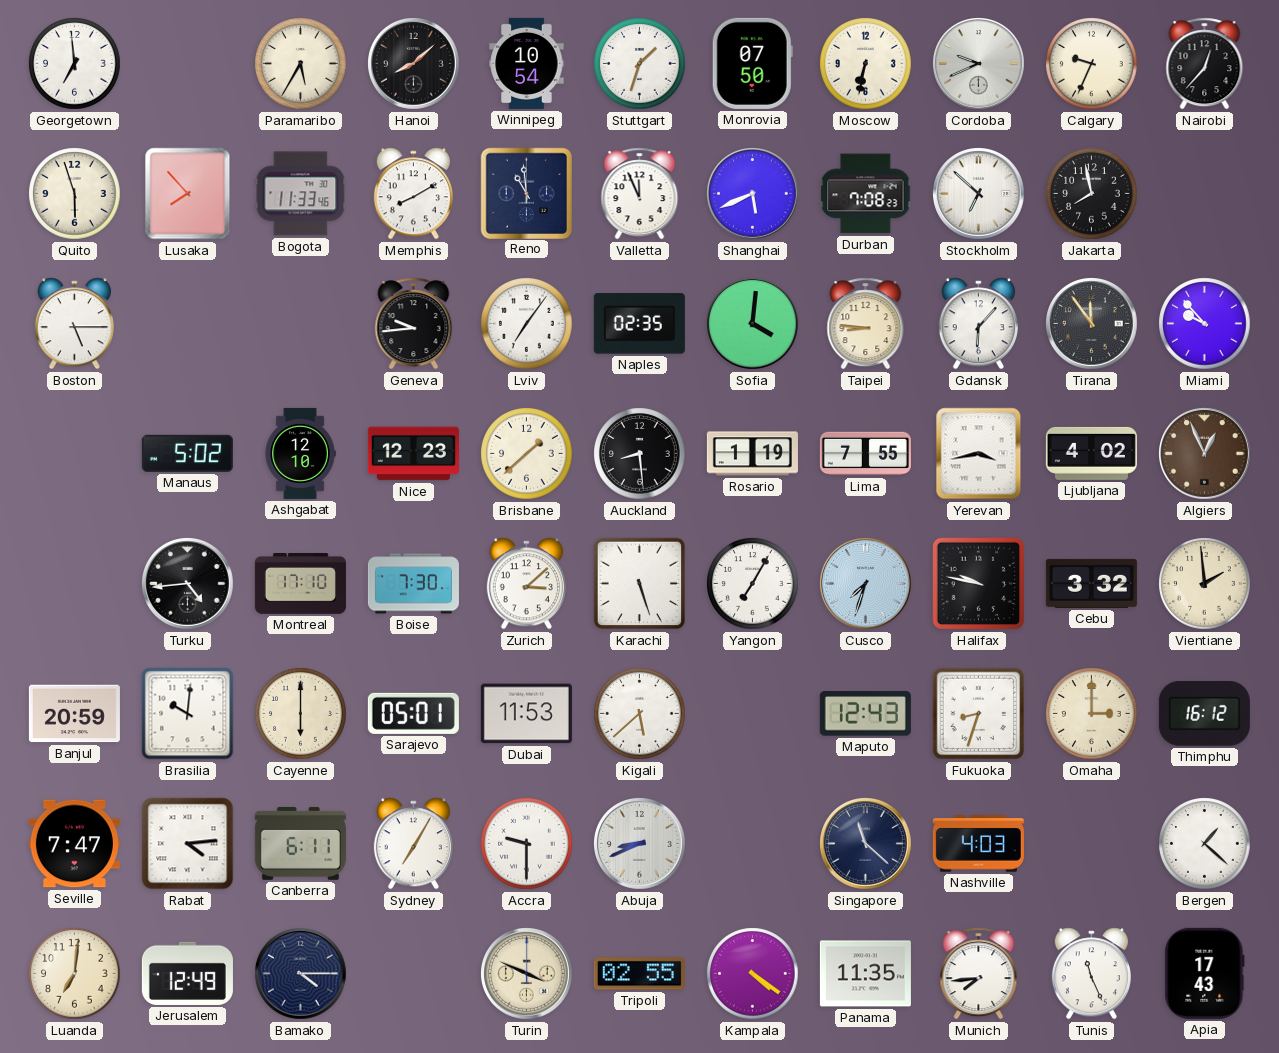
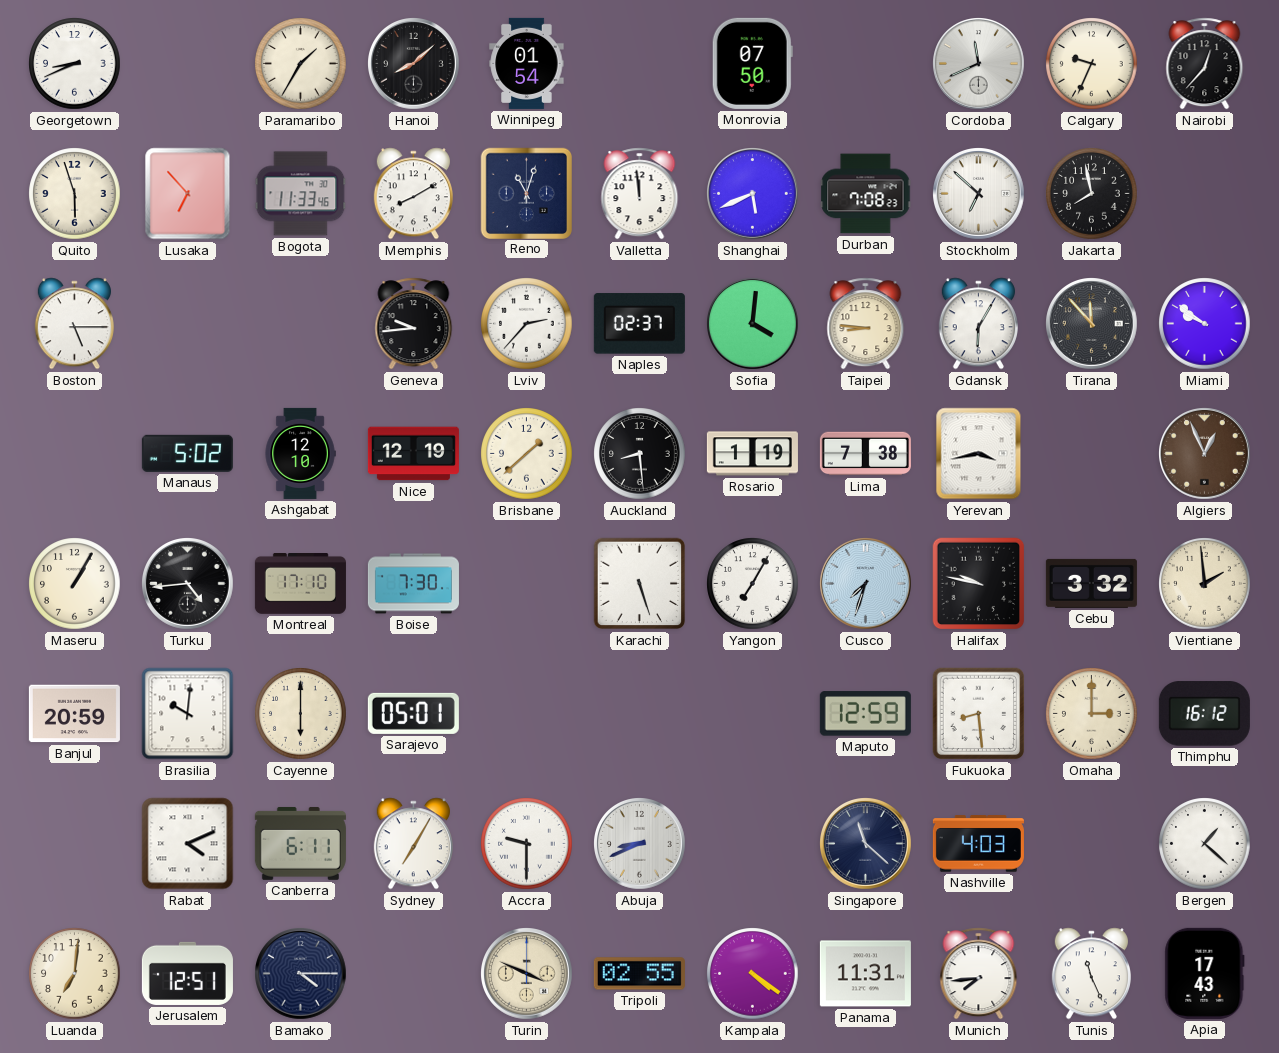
Georgetown: 6:59 -> 8:41 (75, 64)
Paramaribo: 5:35 -> 1:35 (301, 64)
Winnipeg: 10:54 -> 01:54 (527, 63)
Stuttgart: 1:33 -> none (640, 64)
Moscow: 6:32 -> none (866, 64)
Cordoba: 9:41 -> 11:41 (979, 64)
Lusaka: 7:53 -> 6:53 (188, 194)
Reno: 10:59 -> 11:03 (526, 193)
Valletta: 11:56 -> 11:59 (640, 194)
Lviv: 7:06 -> 2:37 (527, 324)
Naples: 02:35 -> 02:37 (639, 324)
Gdansk: 6:07 -> 6:05 (978, 324)
Tirana: 11:54 -> 11:53 (1092, 324)
Miami: 9:53 -> 9:51 (1205, 324)
Nice: 12:23 -> 12:19 (413, 454)
Lima: 7:55 -> 7:38 (865, 454)
Ljubljana: 4:02 -> none (1091, 453)
Maseru: none -> 1:05 (75, 584)
Zurich: 3:08 -> none (526, 584)
Dubai: 11:53 -> none (526, 714)
Kigali: 5:38 -> none (640, 714)
Maputo: 12:43 -> 12:59 (865, 714)
Fukuoka: 8:33 -> 8:29 (979, 714)
Seville: 7:47 -> none (74, 844)
Rabat: 4:14 -> 4:11 (188, 844)
Jerusalem: 12:49 -> 12:51 (187, 973)
Panama: 11:35 -> 11:31 (865, 974)
